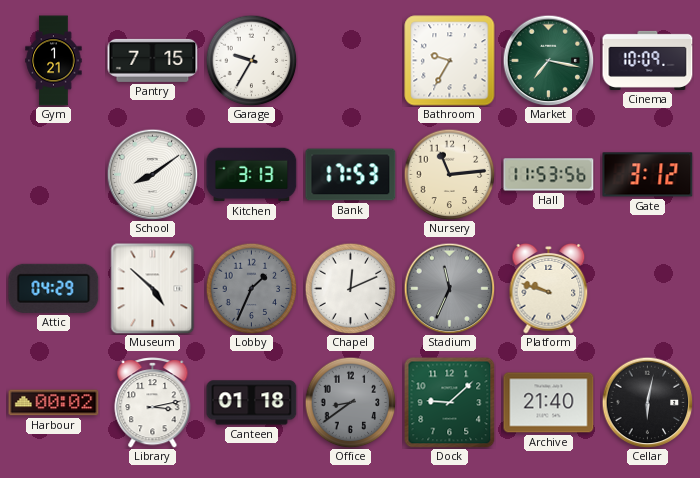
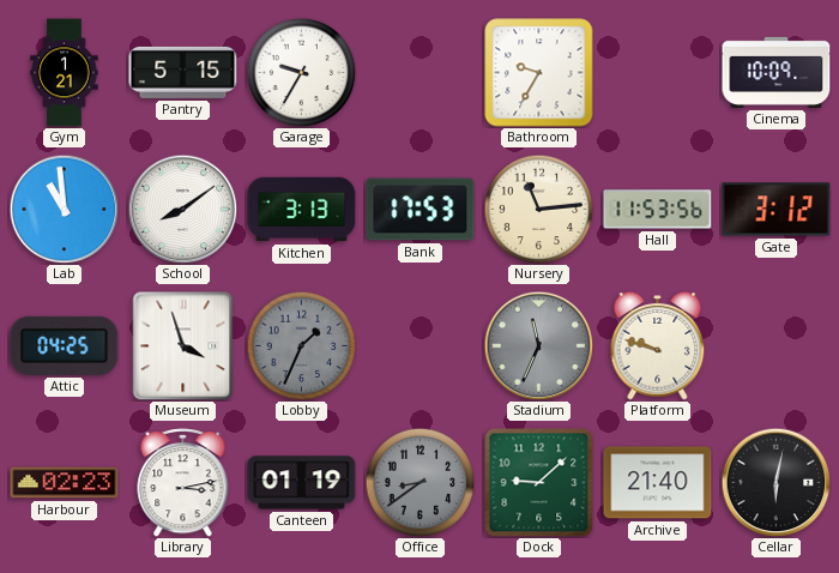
Pantry: 7:15 -> 5:15 (183, 72)
Market: 7:17 -> none (548, 60)
Lab: none -> 10:59 (64, 209)
Attic: 04:29 -> 04:25 (65, 345)
Museum: 4:52 -> 3:57 (183, 346)
Chapel: 12:11 -> none (350, 288)
Harbour: 00:02 -> 02:23 (65, 483)
Canteen: 01:18 -> 01:19 (302, 483)
